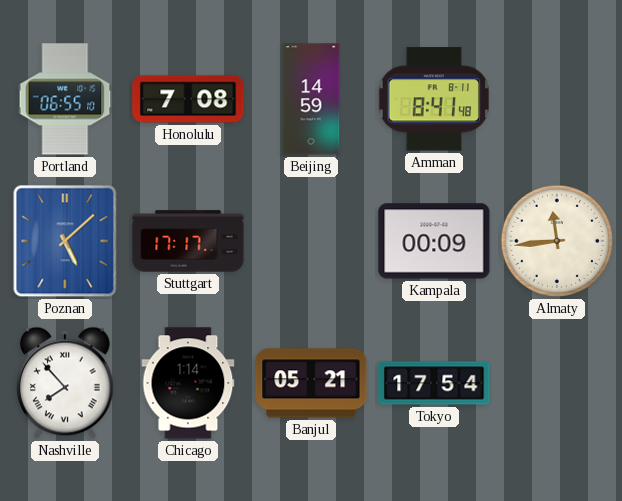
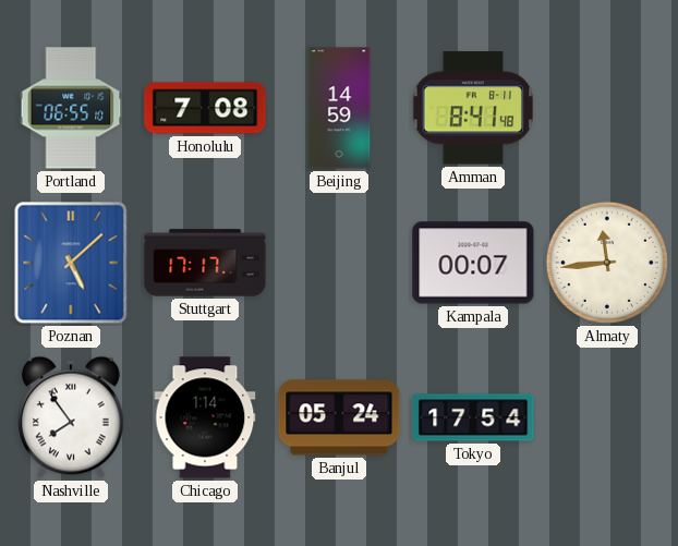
Kampala: 00:09 -> 00:07 (473, 263)
Nashville: 7:53 -> 7:54 (71, 417)
Banjul: 05:21 -> 05:24 (339, 417)
